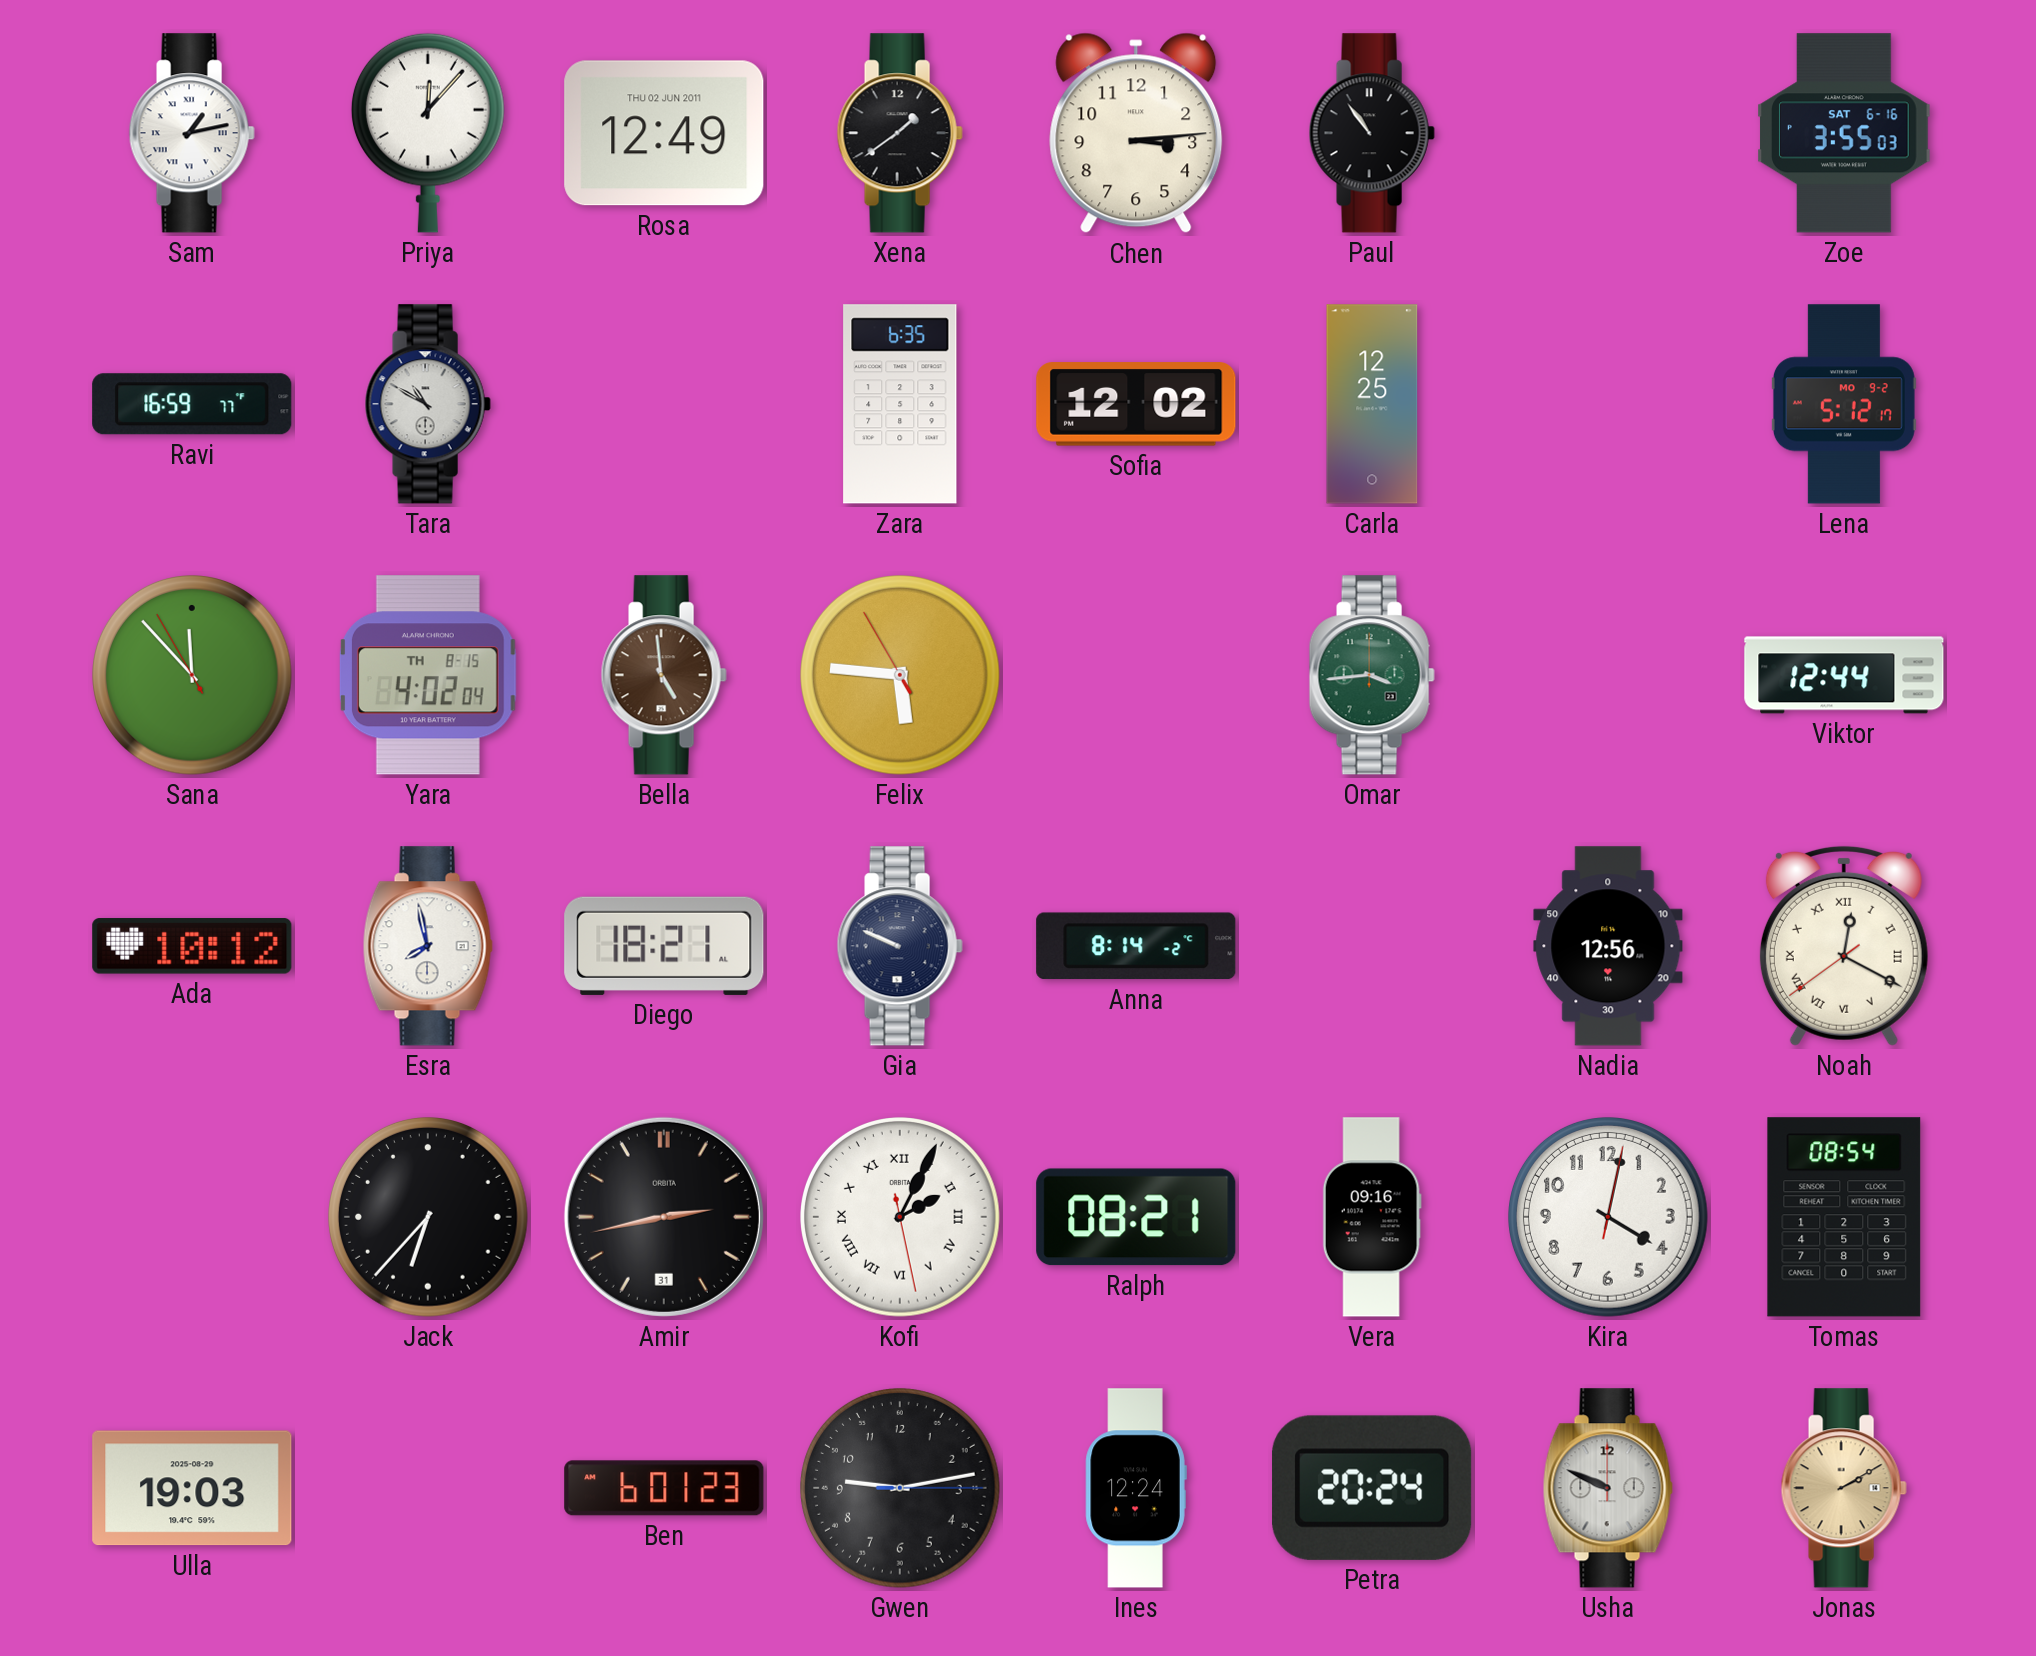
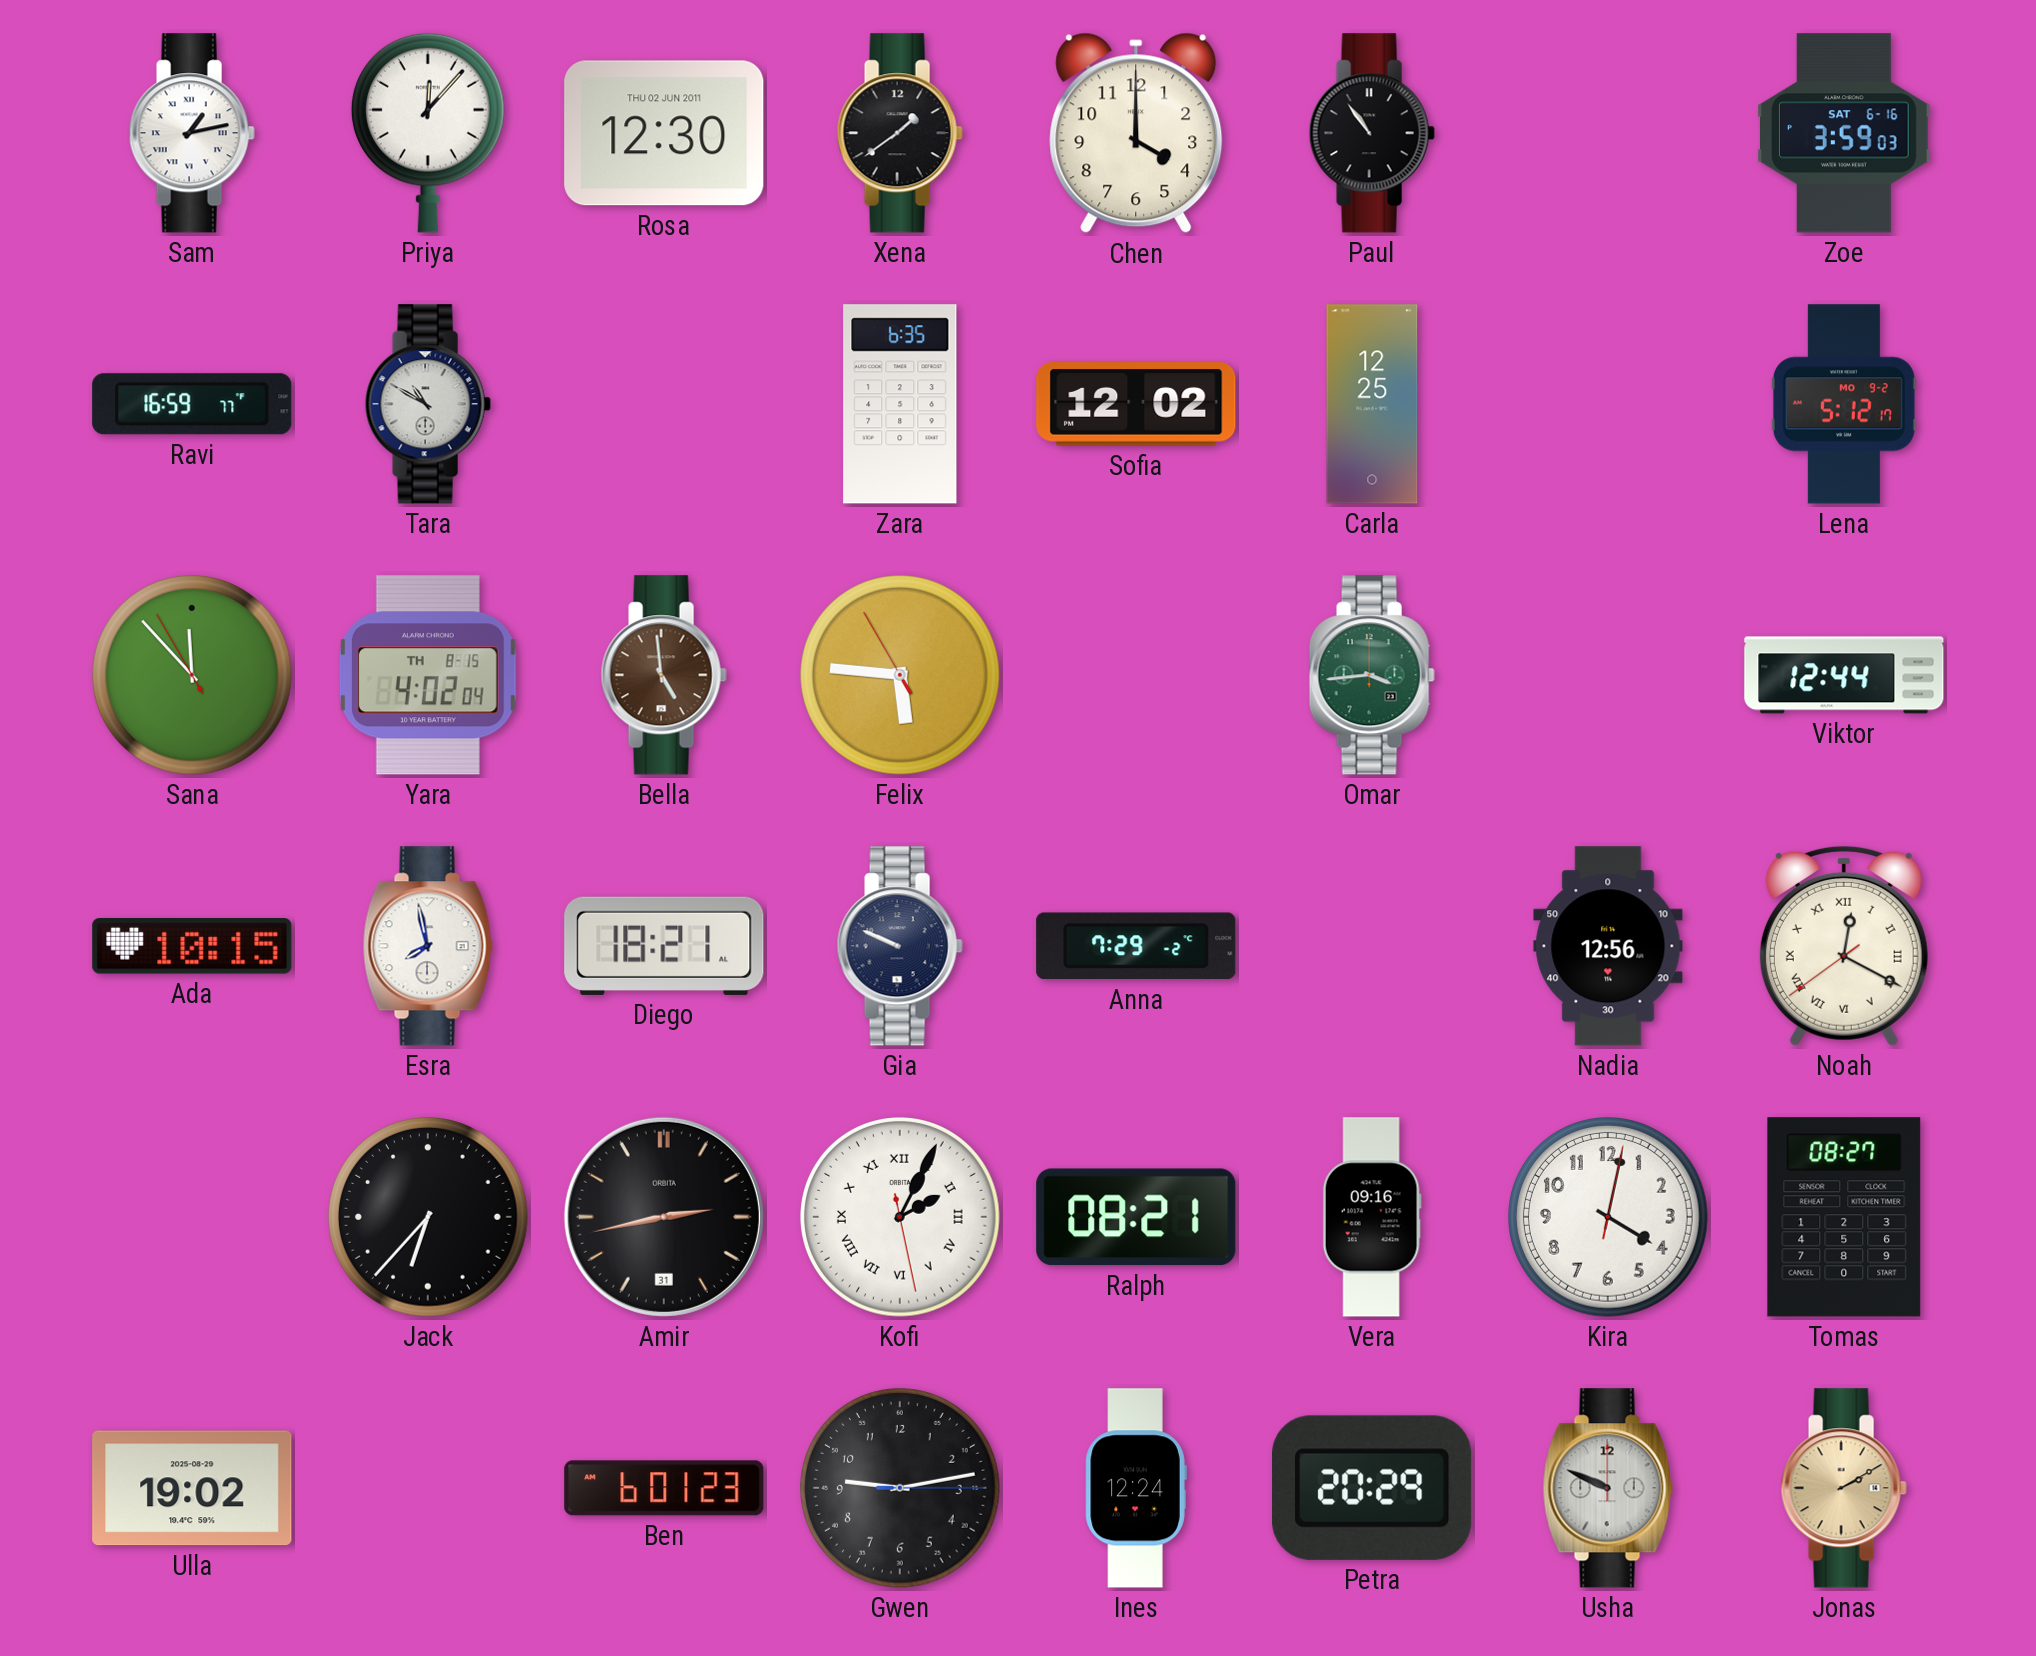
Rosa: 12:49 -> 12:30 (664, 133)
Chen: 3:14 -> 4:00 (1136, 133)
Zoe: 3:55 -> 3:59 (1844, 133)
Ada: 10:12 -> 10:15 (192, 946)
Anna: 8:14 -> 7:29 (1136, 946)
Tomas: 08:54 -> 08:27 (1844, 1217)
Ulla: 19:03 -> 19:02 (192, 1488)
Petra: 20:24 -> 20:29 (1373, 1488)
